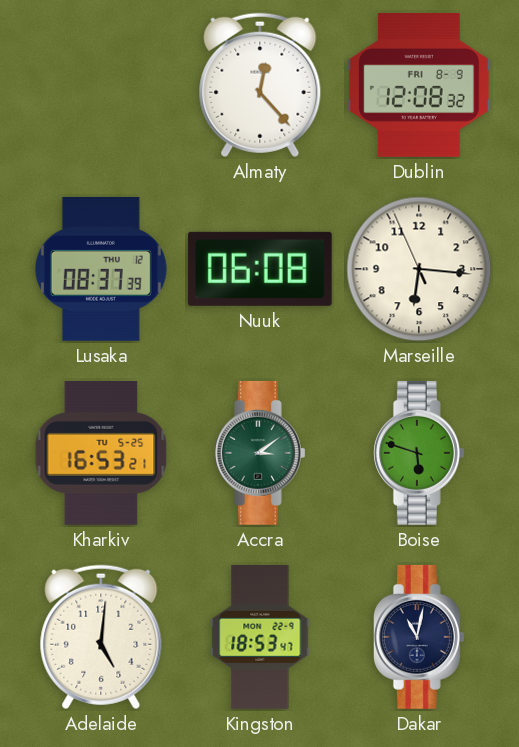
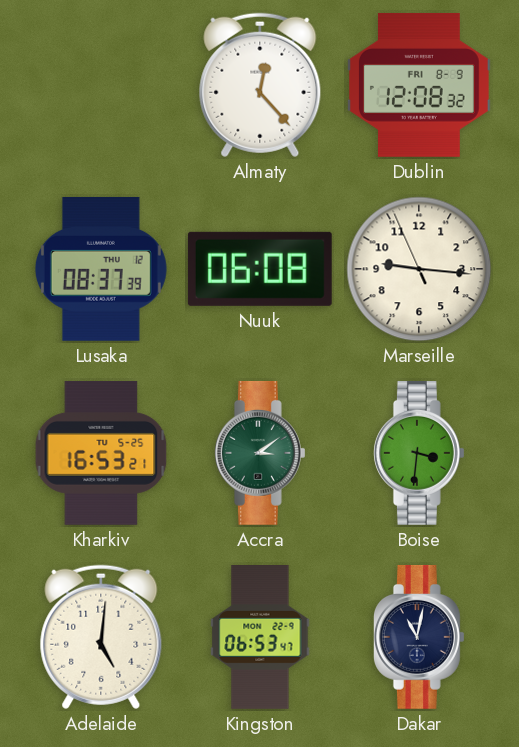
Marseille: 6:15 -> 9:15 (419, 269)
Boise: 5:48 -> 3:31 (419, 453)
Kingston: 18:53 -> 06:53 (260, 638)
